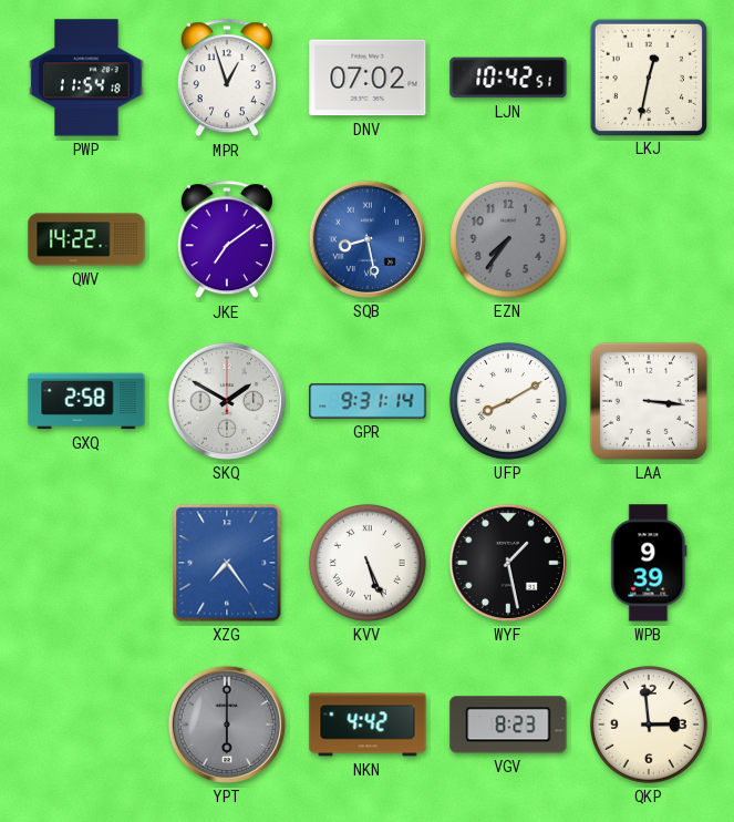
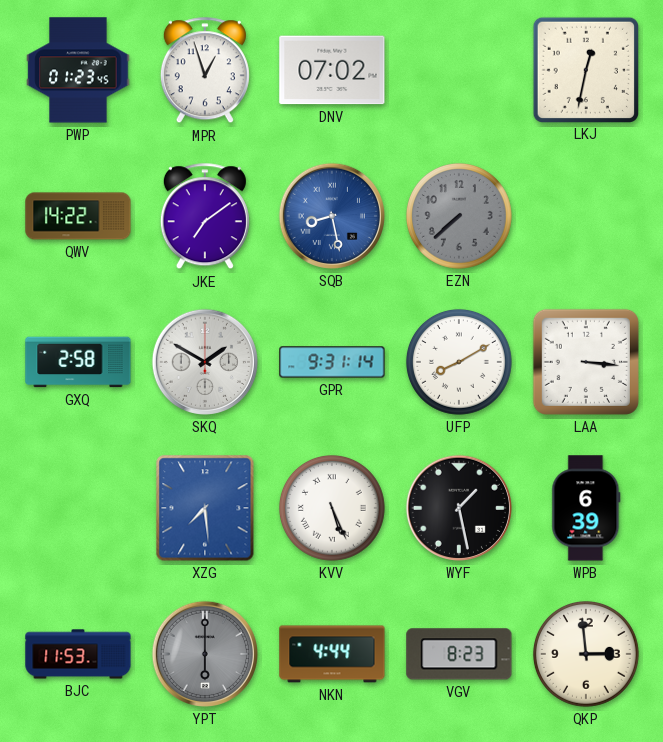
PWP: 11:54 -> 01:23 (78, 70)
LJN: 10:42 -> none (508, 78)
EZN: 7:36 -> 7:38 (459, 216)
XZG: 7:24 -> 7:29 (205, 508)
WPB: 9:39 -> 6:39 (586, 508)
BJC: none -> 11:53 (78, 654)
NKN: 4:42 -> 4:44 (332, 654)
